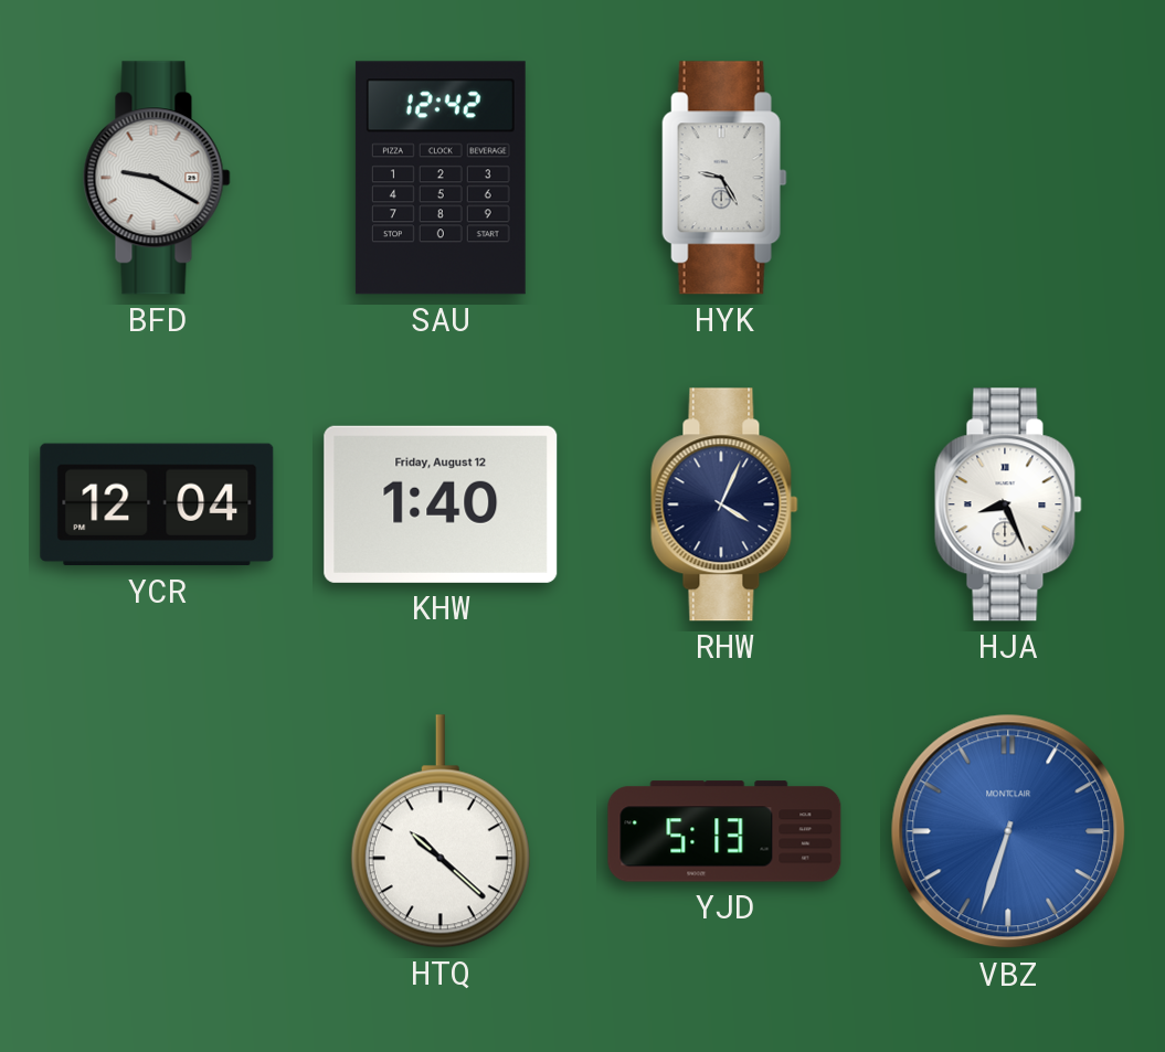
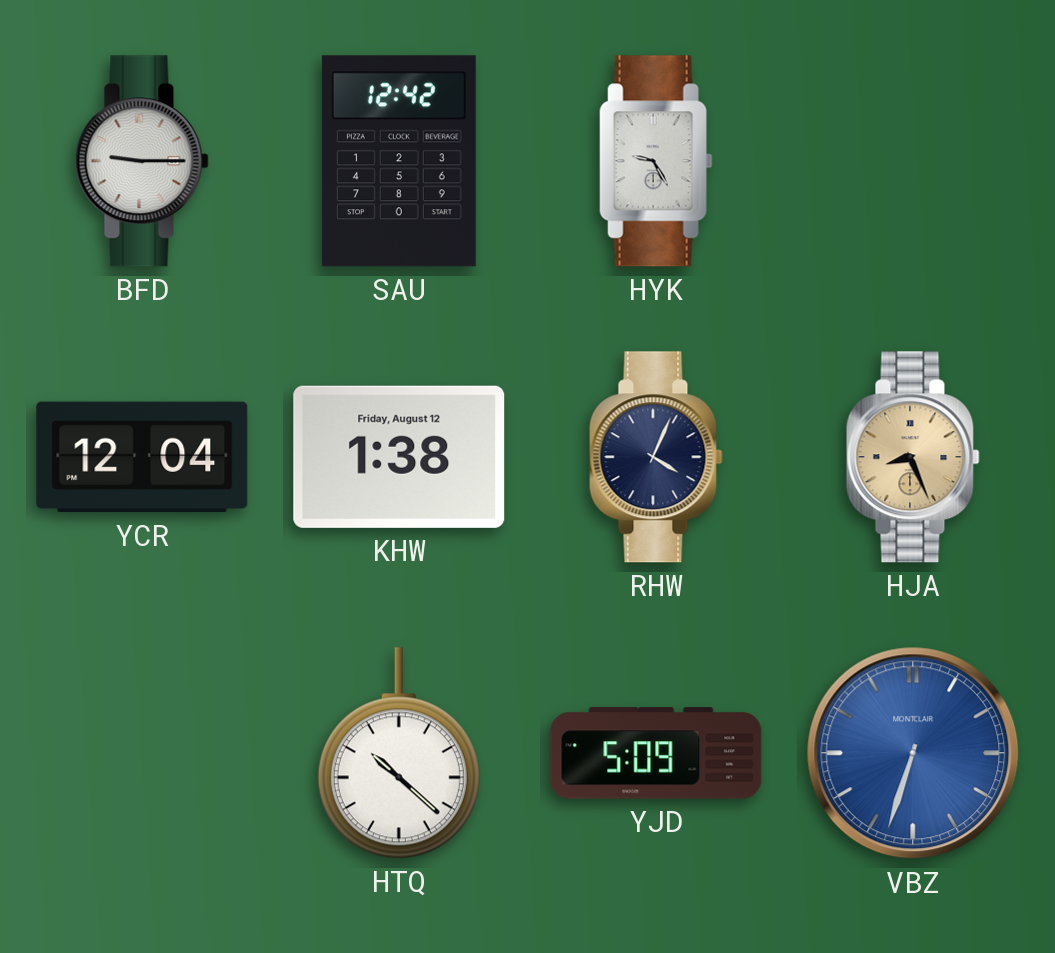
BFD: 9:20 -> 9:15 (142, 161)
KHW: 1:40 -> 1:38 (399, 457)
HJA dial: white -> champagne (913, 457)
YJD: 5:13 -> 5:09 (656, 753)
